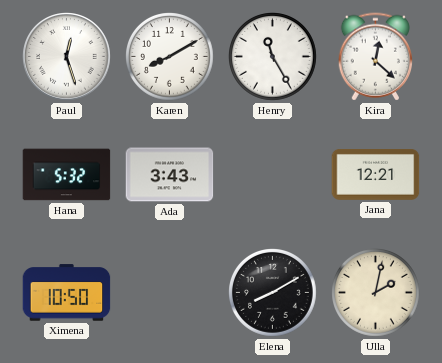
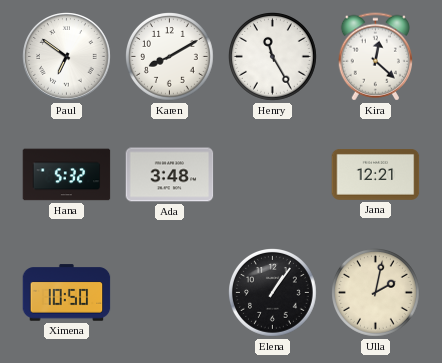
Paul: 12:27 -> 6:51 (67, 57)
Ada: 3:43 -> 3:48 (170, 175)
Elena: 8:10 -> 1:06 (273, 293)
